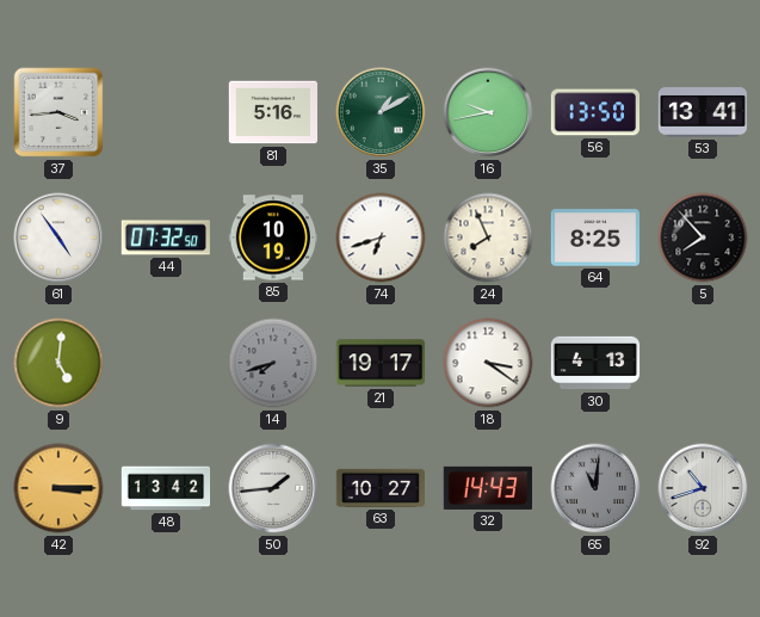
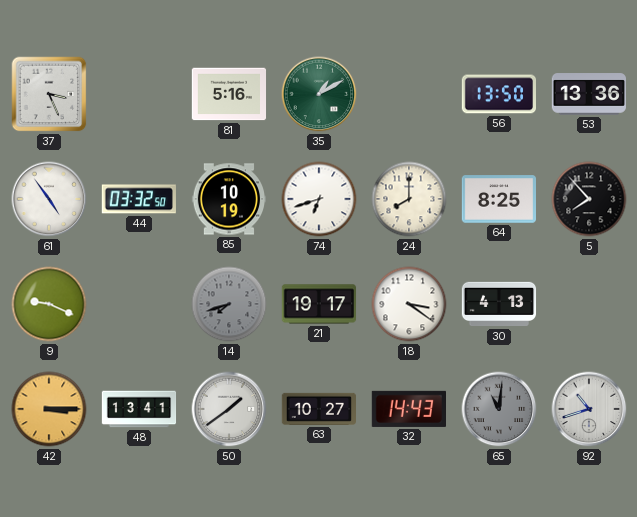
37: 3:44 -> 3:26 (49, 94)
16: 9:43 -> none (488, 112)
53: 13:41 -> 13:36 (588, 94)
44: 07:32 -> 03:32 (139, 199)
24: 7:56 -> 8:00 (409, 199)
9: 5:01 -> 9:19 (49, 304)
48: 13:42 -> 13:41 (139, 409)
50: 1:44 -> 1:39 (229, 409)
